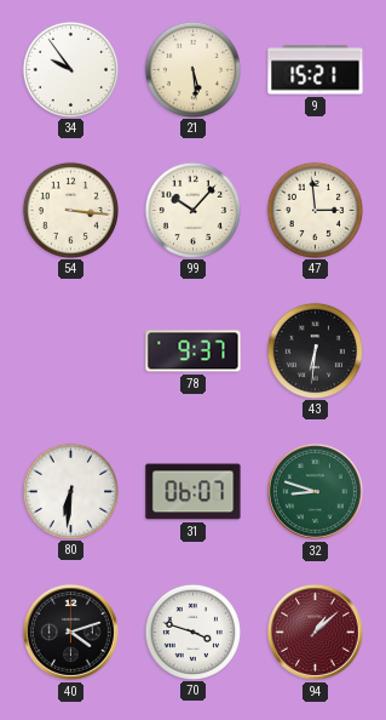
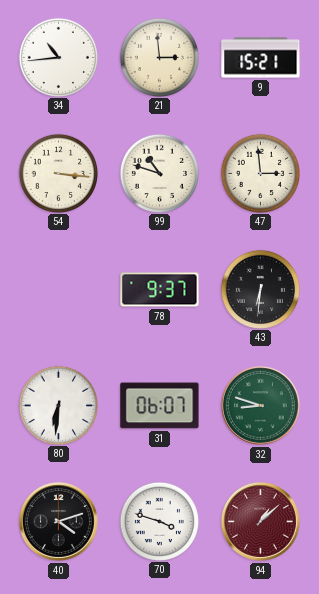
34: 9:54 -> 10:44 (58, 57)
21: 5:29 -> 2:59 (159, 57)
99: 10:07 -> 10:48 (159, 173)
